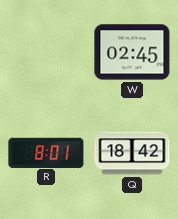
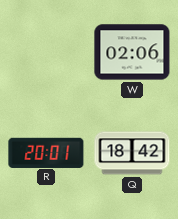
W: 02:45 -> 02:06 (132, 52)
R: 8:01 -> 20:01 (46, 152)
